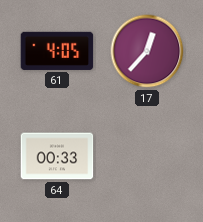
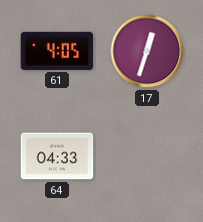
17: 12:37 -> 12:33 (147, 51)
64: 00:33 -> 04:33 (57, 156)
